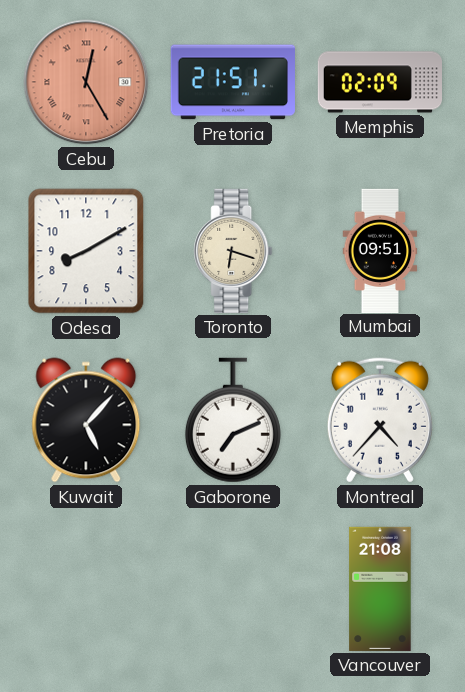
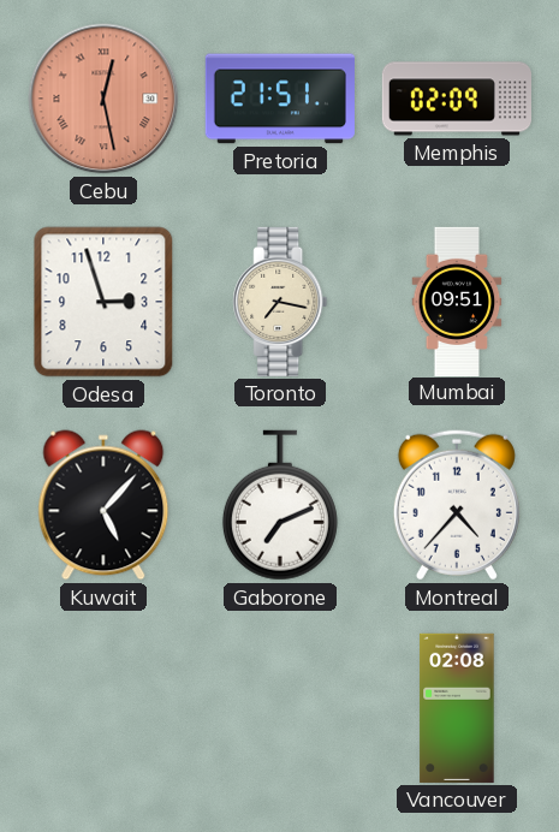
Cebu: 12:25 -> 12:28 (103, 99)
Odesa: 8:10 -> 2:57 (103, 302)
Toronto: 6:18 -> 7:17 (280, 302)
Vancouver: 21:08 -> 02:08 (457, 708)
